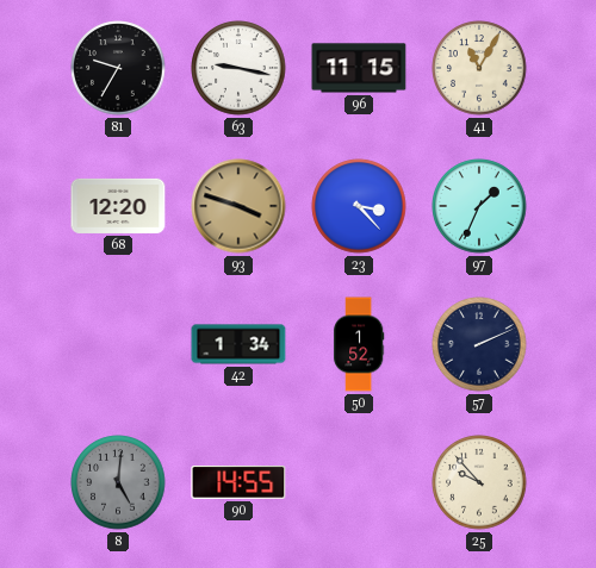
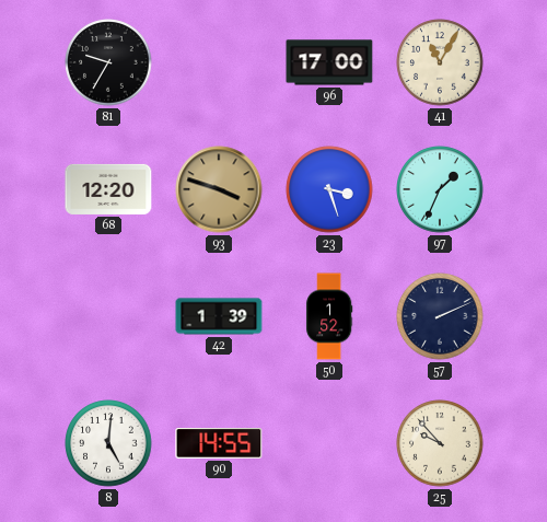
63: 9:17 -> none (238, 68)
96: 11:15 -> 17:00 (329, 62)
23: 3:23 -> 3:27 (329, 189)
42: 1:34 -> 1:39 (219, 316)
8 dial: grey -> white (108, 443)
